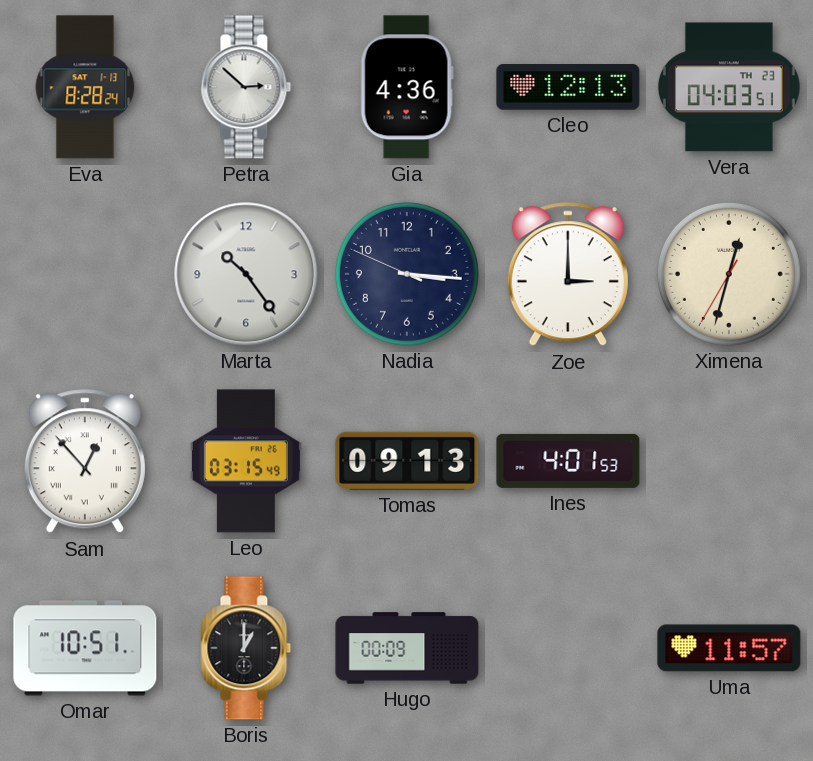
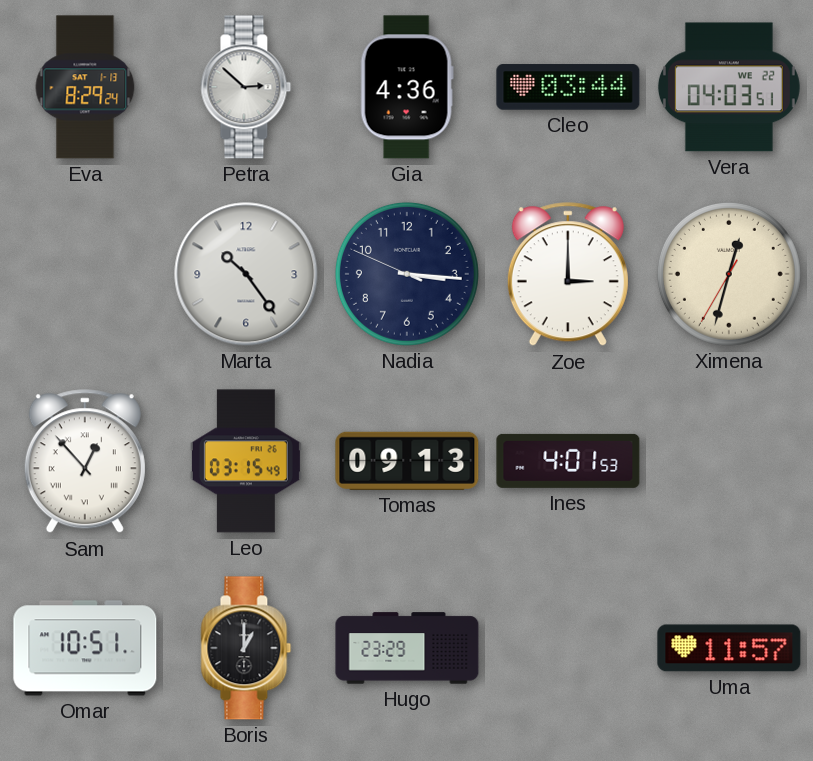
Eva: 8:28 -> 8:29 (85, 87)
Cleo: 12:13 -> 03:44 (568, 87)
Vera date: TH 23 -> WE 22 (729, 87)
Hugo: 00:09 -> 23:29 (407, 648)
